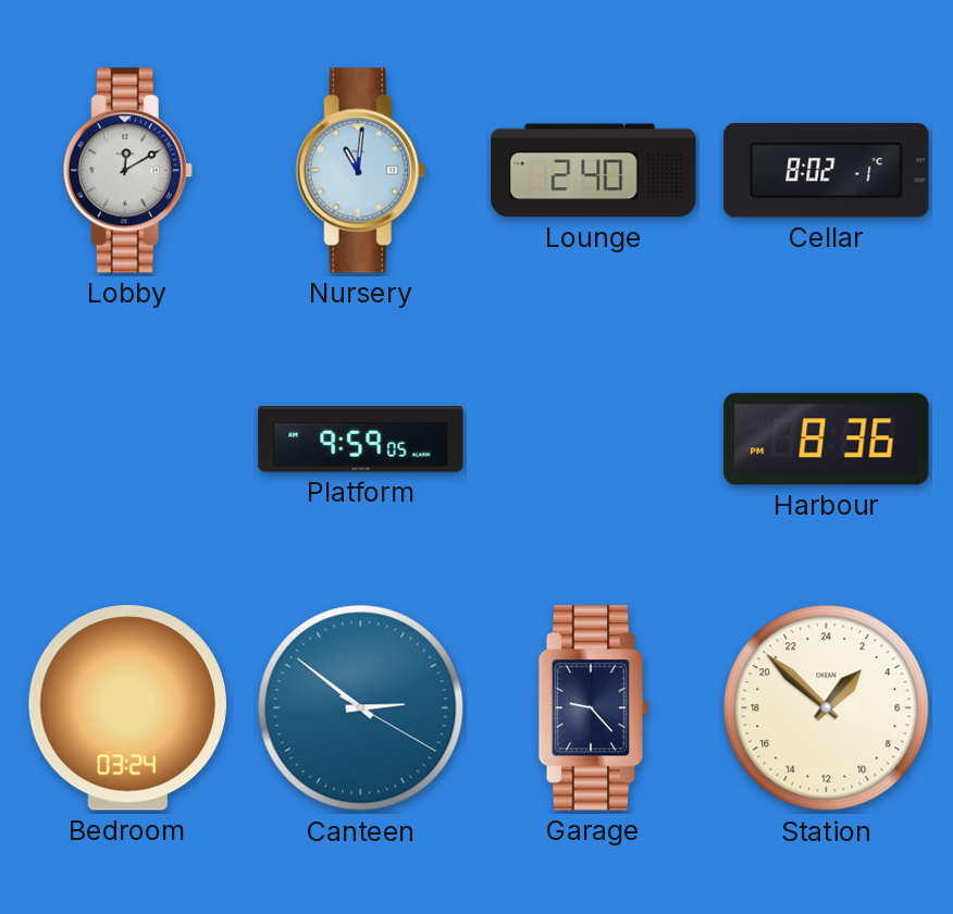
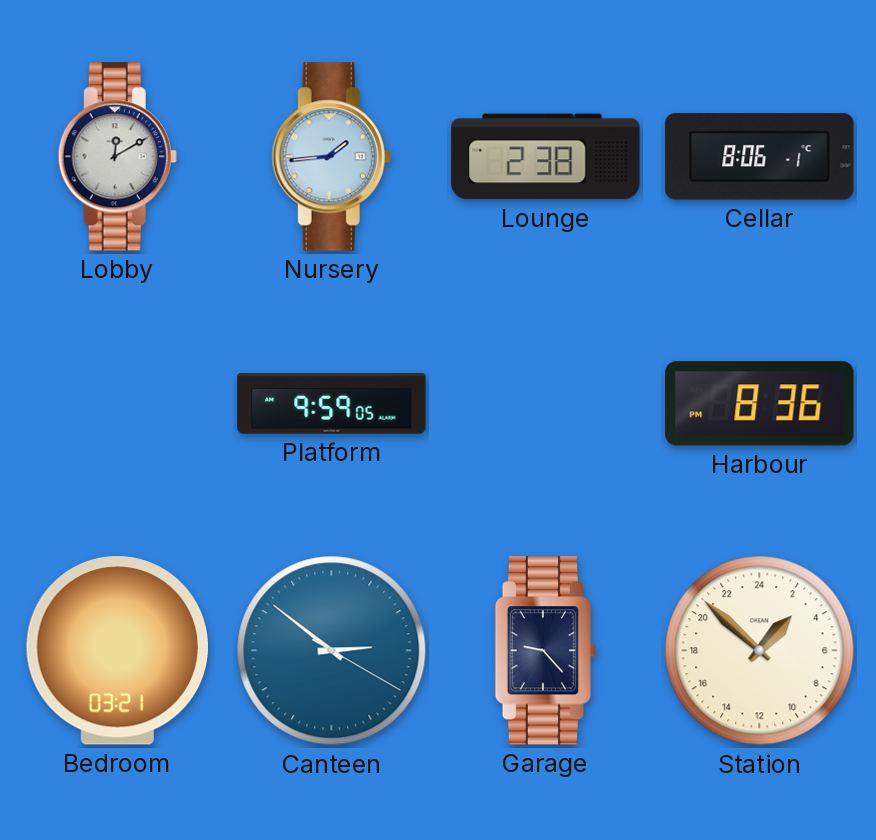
Nursery: 11:01 -> 1:44 (331, 157)
Lounge: 2:40 -> 2:38 (546, 157)
Cellar: 8:02 -> 8:06 (760, 157)
Bedroom: 03:24 -> 03:21 (117, 651)
